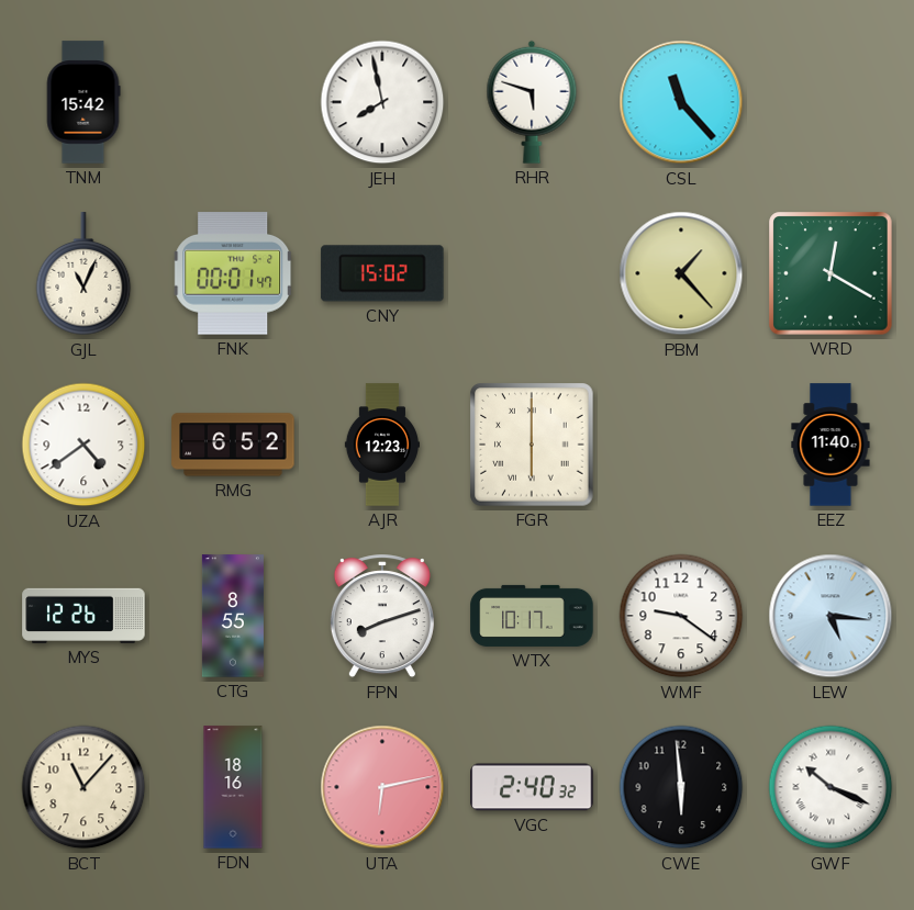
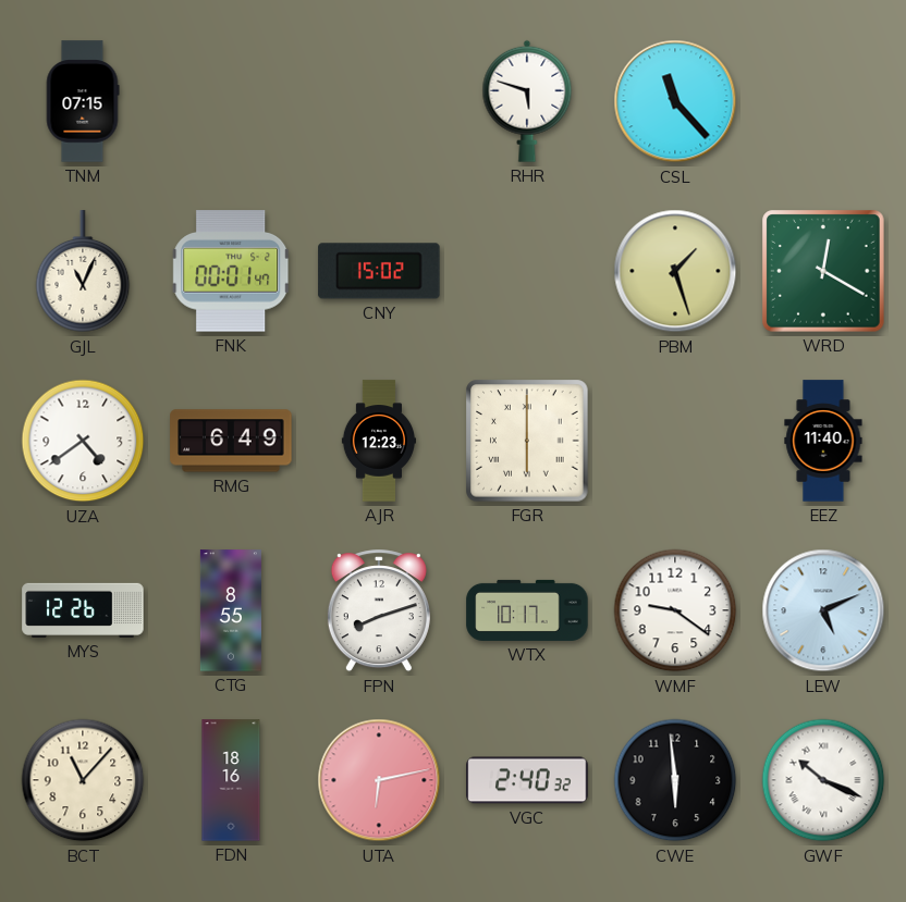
TNM: 15:42 -> 07:15 (83, 101)
JEH: 7:58 -> none (382, 102)
PBM: 1:23 -> 1:27 (675, 271)
RMG: 6:52 -> 6:49 (231, 441)
LEW: 5:16 -> 5:11 (823, 610)
